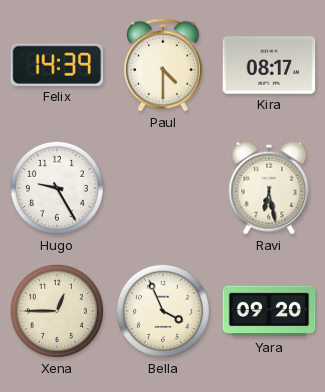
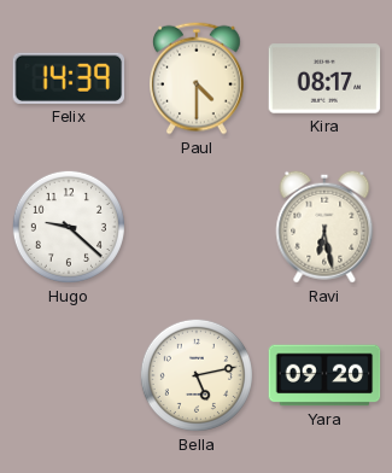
Hugo: 9:25 -> 9:22 (69, 227)
Xena: 12:45 -> none (57, 311)
Bella: 3:56 -> 5:13 (197, 375)
